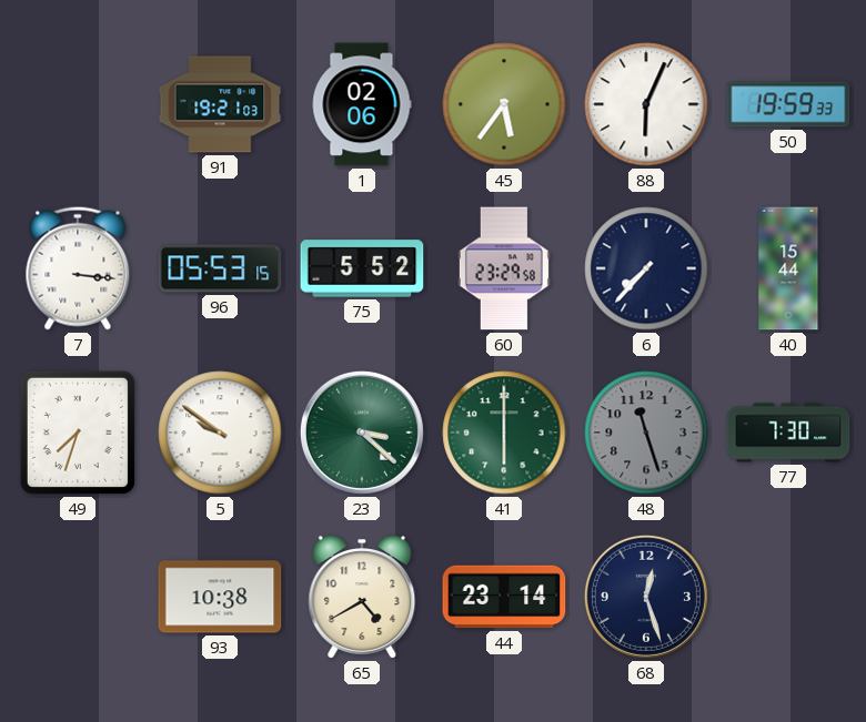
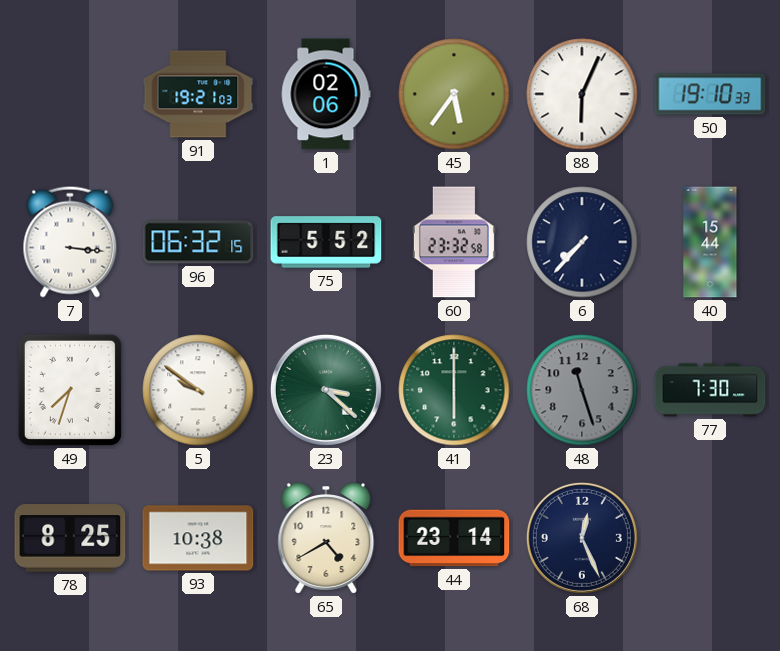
50: 19:59 -> 19:10 (710, 94)
96: 05:53 -> 06:32 (198, 242)
60: 23:29 -> 23:32 (454, 242)
78: none -> 8:25 (70, 538)
68: 12:27 -> 12:26 (582, 538)
